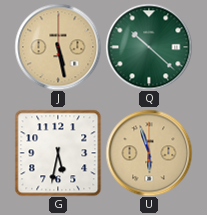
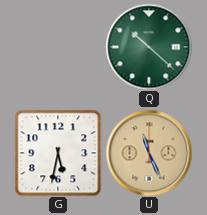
J: 5:28 -> none (58, 47)
U: 5:57 -> 11:26 (149, 153)
